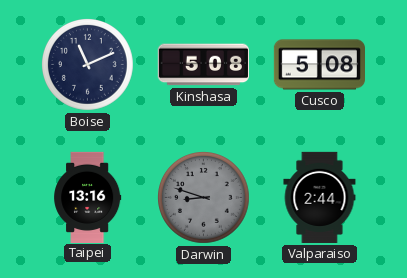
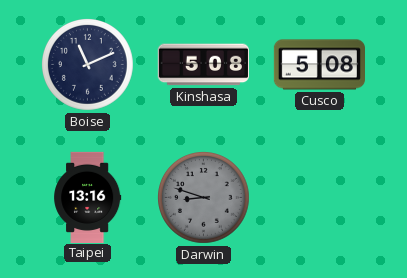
Valparaiso: 2:44 -> none (320, 197)
